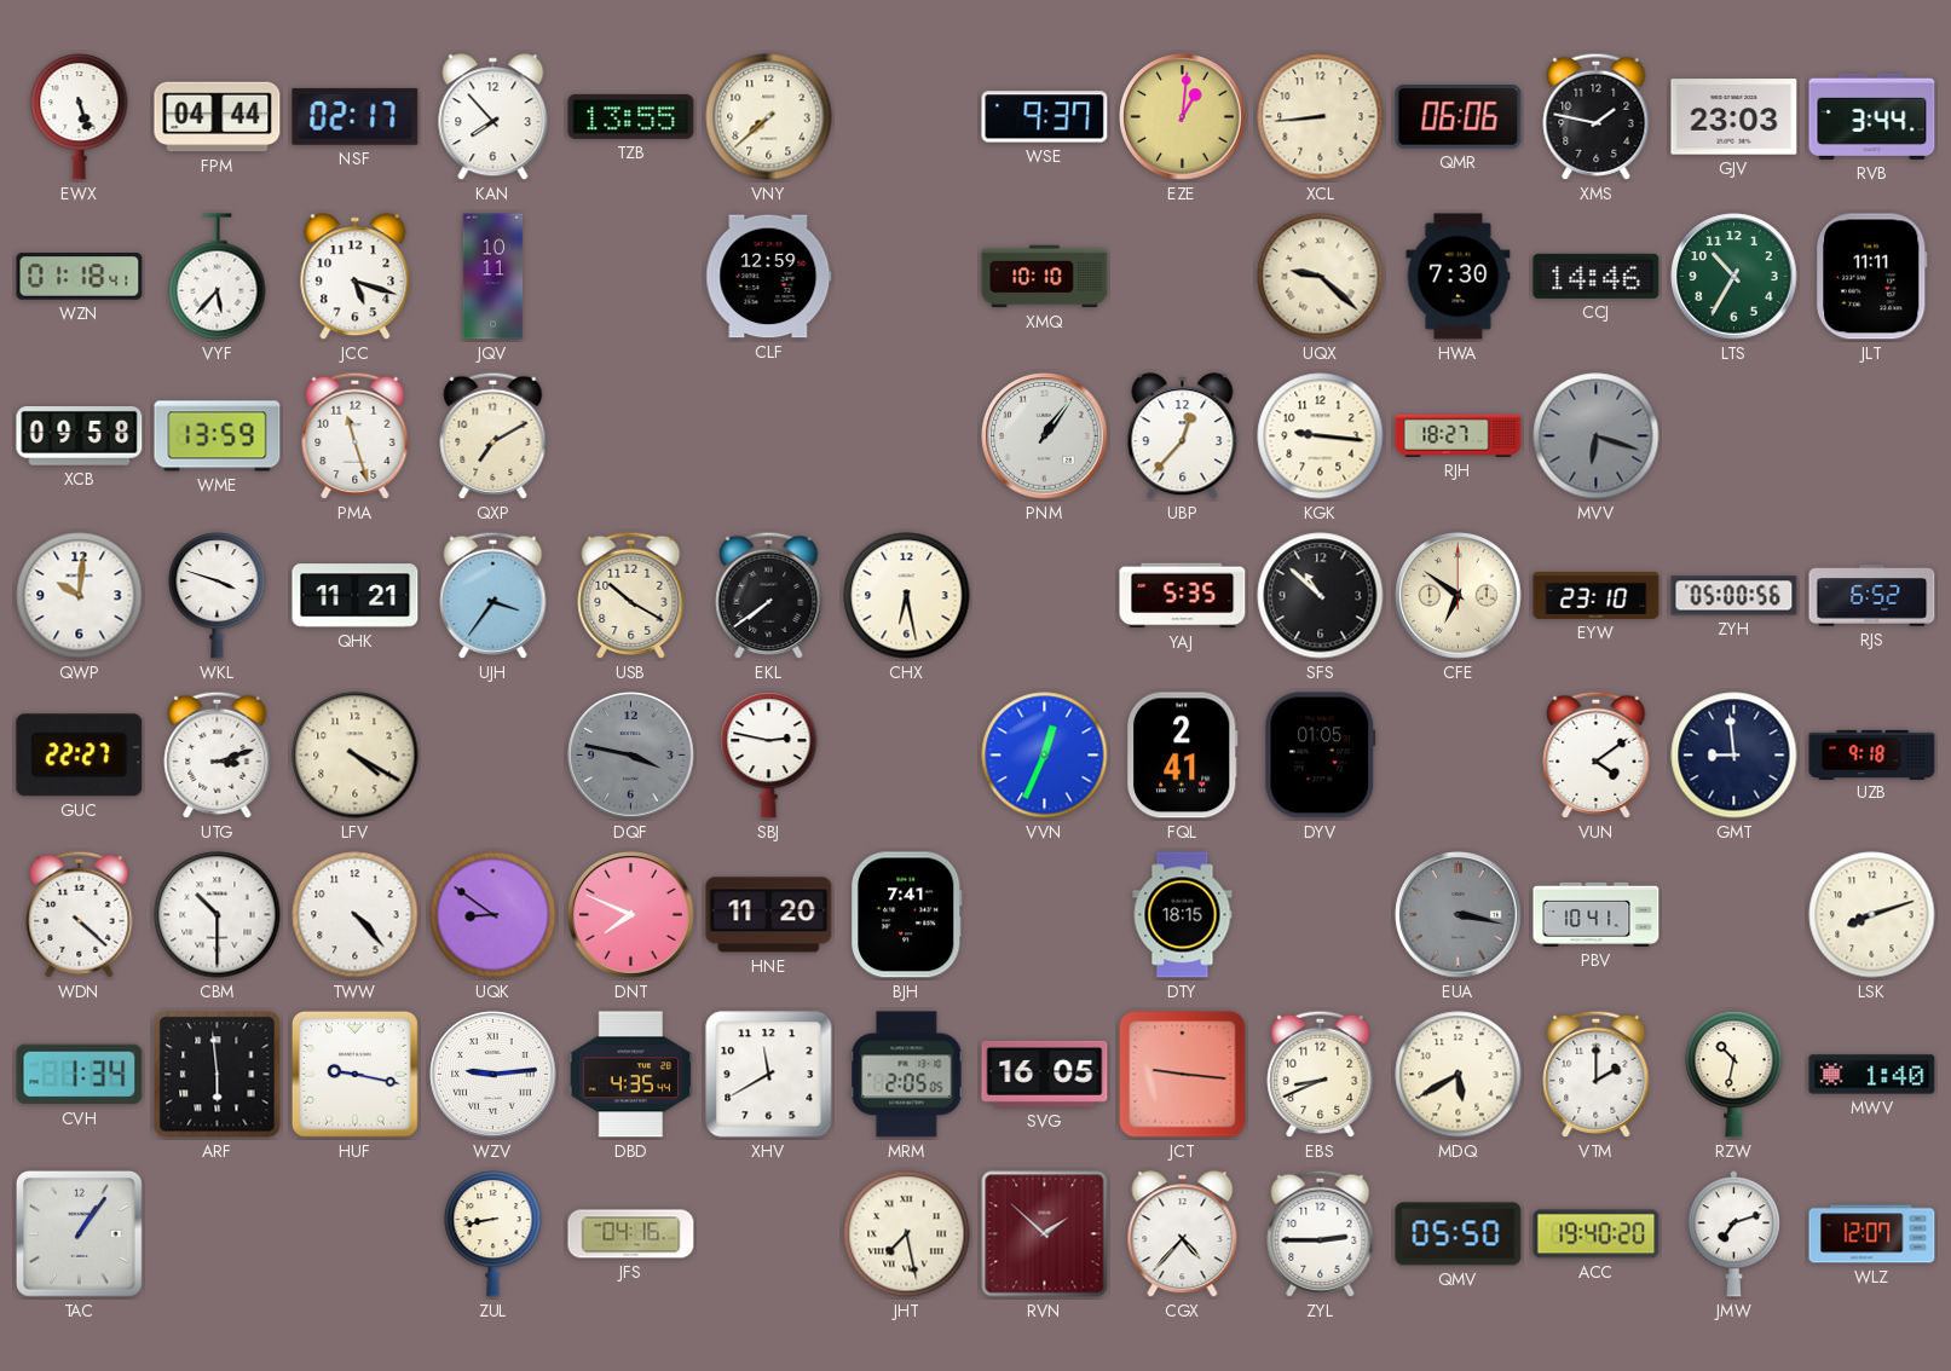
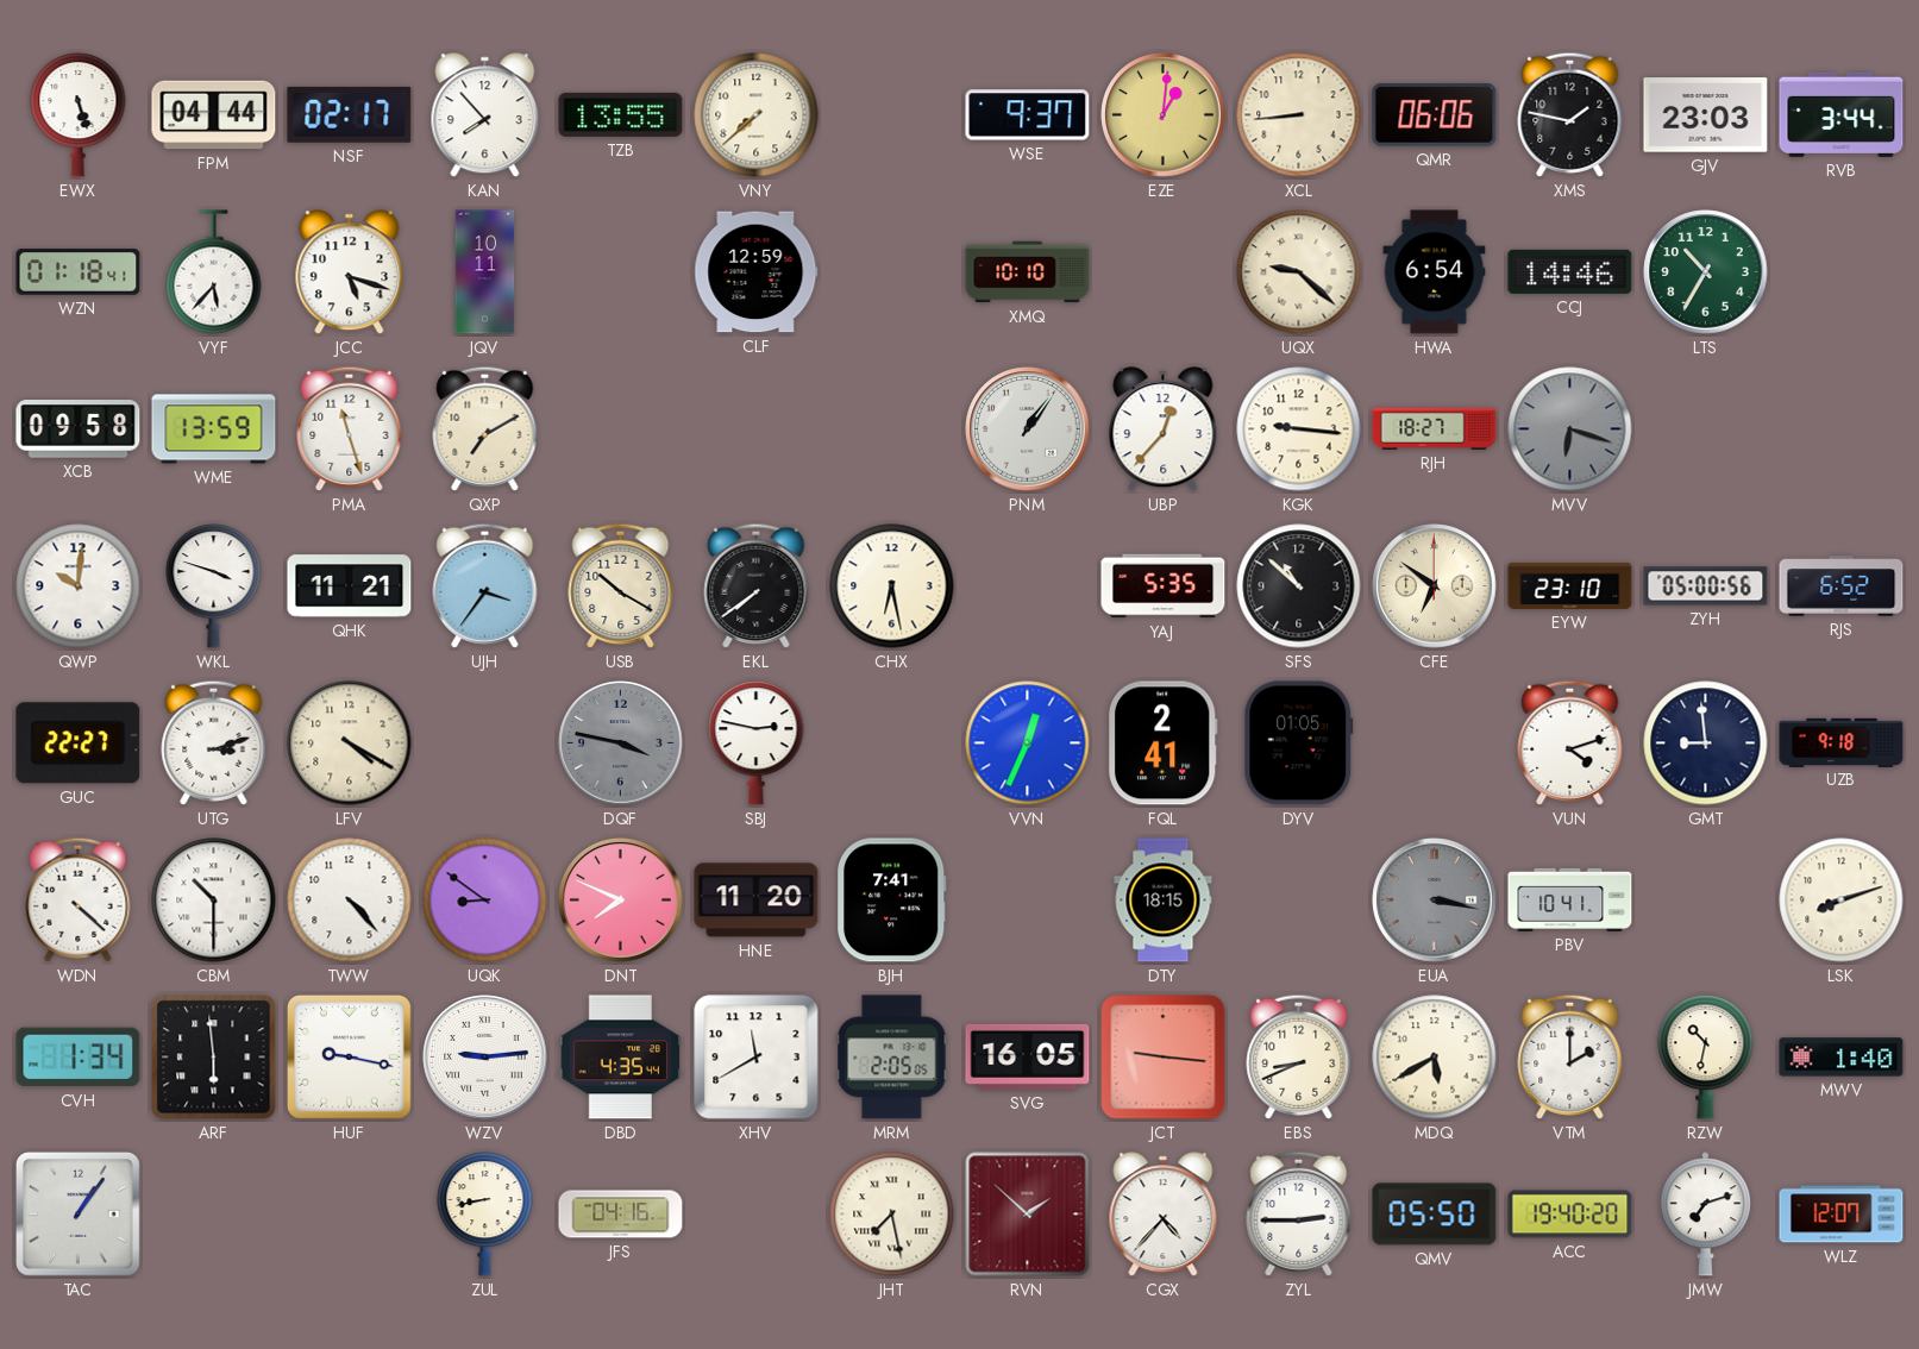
HWA: 7:30 -> 6:54 (1435, 272)
JLT: 11:11 -> none (1872, 277)
VUN: 4:09 -> 4:12 (1570, 742)
